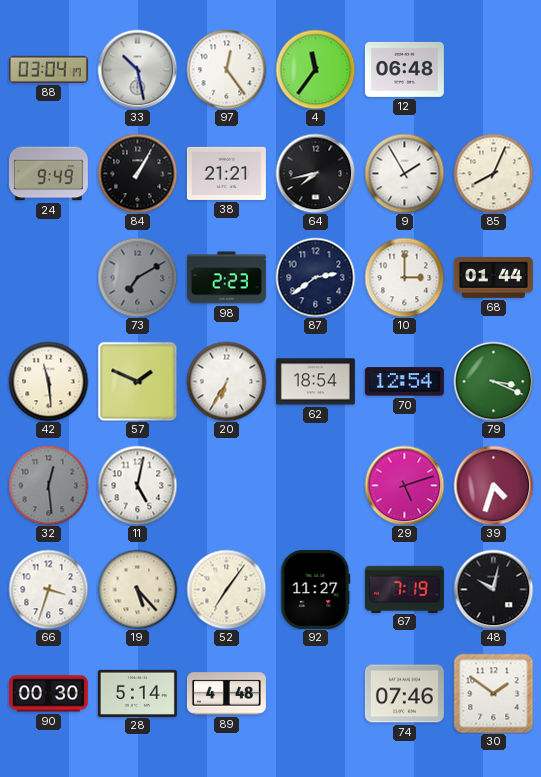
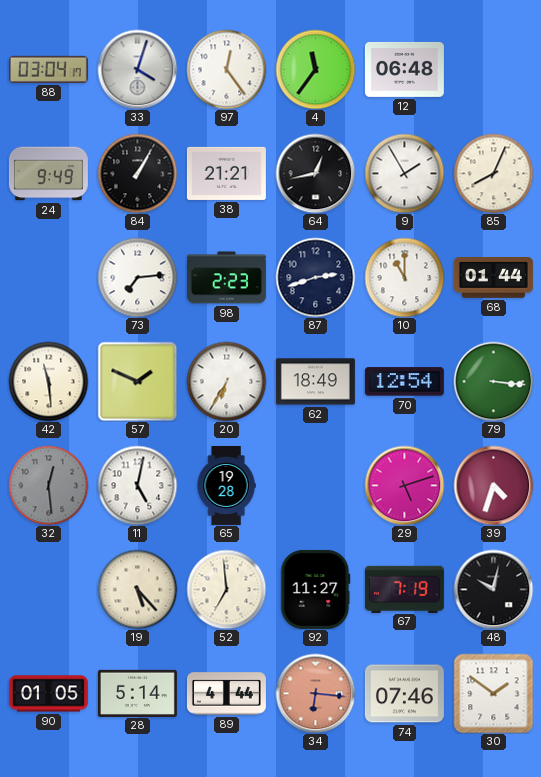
33: 10:28 -> 4:03 (137, 69)
64: 7:43 -> 12:43 (315, 173)
73: 7:10 -> 7:14 (137, 277)
73 dial: grey -> white (137, 277)
87: 2:39 -> 2:42 (315, 277)
10: 3:00 -> 11:00 (404, 277)
62: 18:54 -> 18:49 (315, 382)
79: 3:19 -> 3:16 (493, 381)
65: none -> 19:28 (226, 485)
66: 3:33 -> none (48, 589)
52: 7:06 -> 6:59 (226, 589)
90: 00:30 -> 01:05 (48, 694)
89: 4:48 -> 4:44 (226, 694)
34: none -> 6:16 (315, 693)
